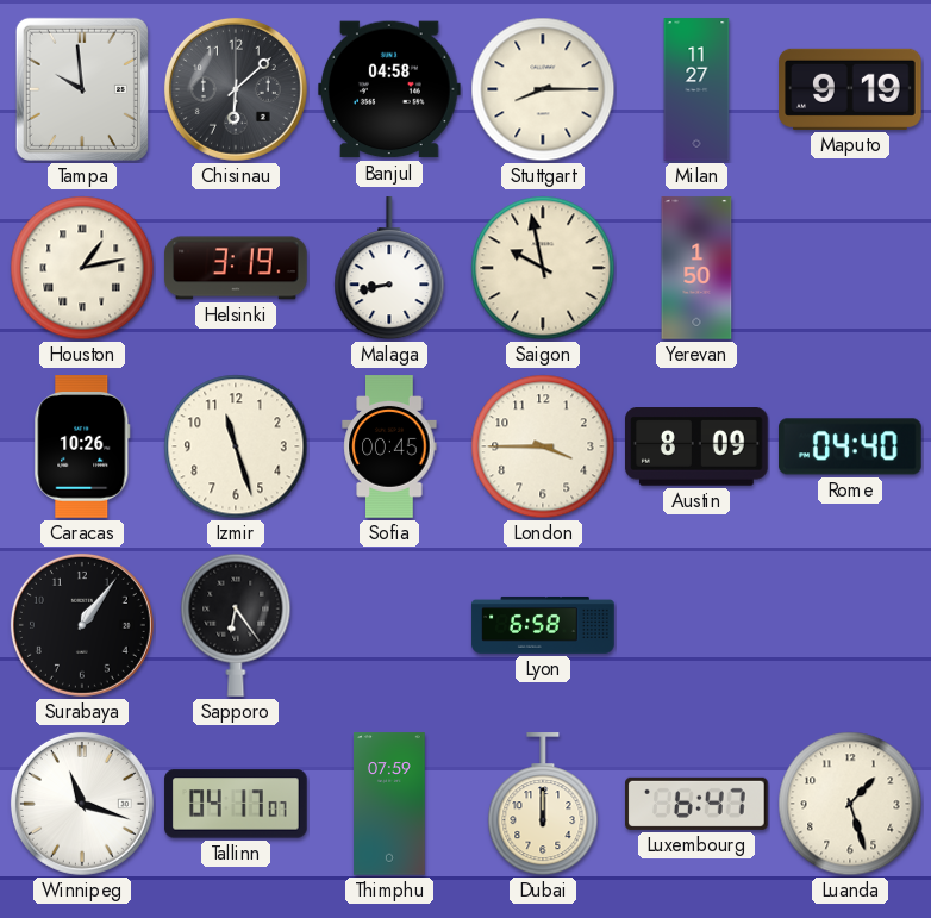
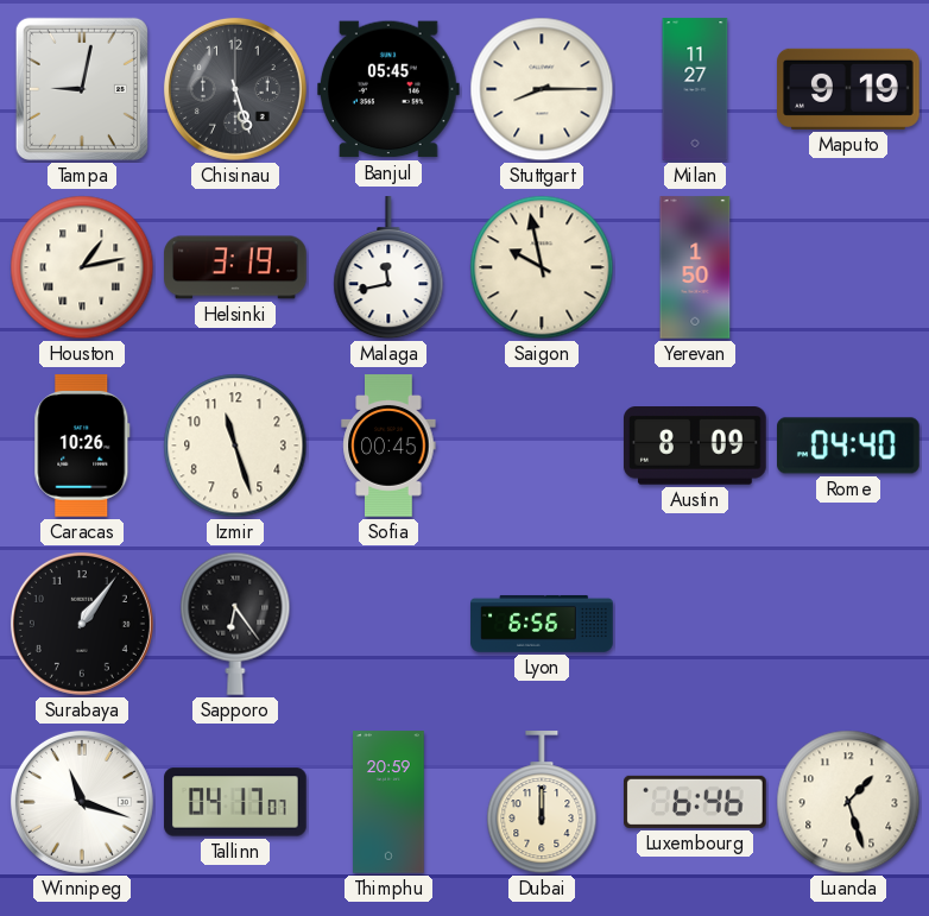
Tampa: 9:59 -> 9:02 (82, 89)
Chisinau: 6:08 -> 5:27 (235, 89)
Banjul: 04:58 -> 05:45 (390, 89)
Malaga: 8:43 -> 11:43 (388, 269)
London: 3:45 -> none (543, 446)
Lyon: 6:58 -> 6:56 (542, 624)
Thimphu: 07:59 -> 20:59 (388, 802)
Luxembourg: 6:47 -> 6:46 (695, 802)
